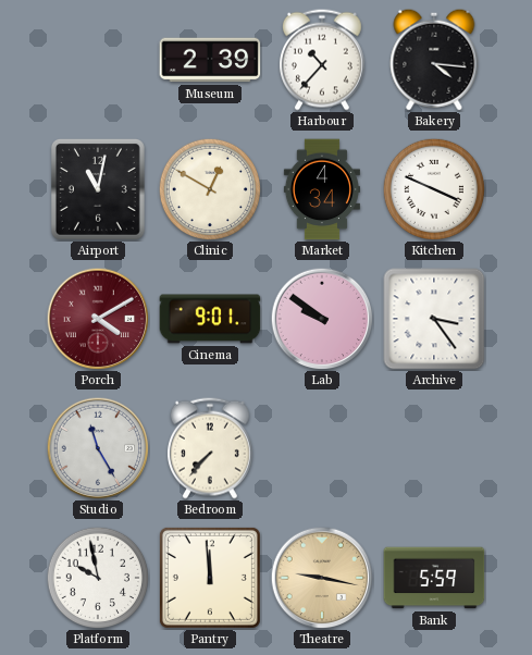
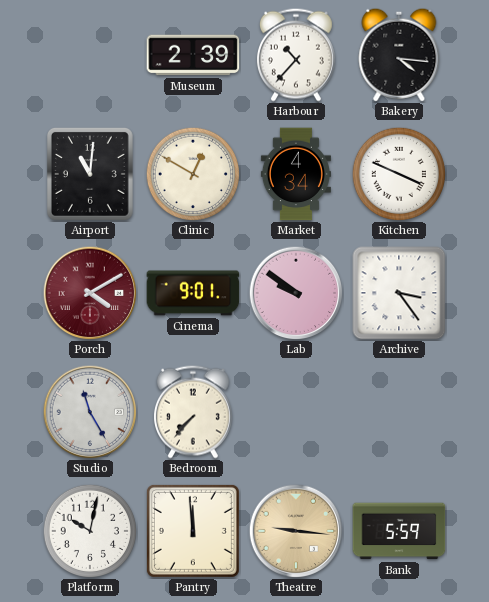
Airport: 11:02 -> 11:01 (90, 174)
Platform: 9:58 -> 10:02 (89, 530)
Theatre: 9:17 -> 9:16 (296, 531)
